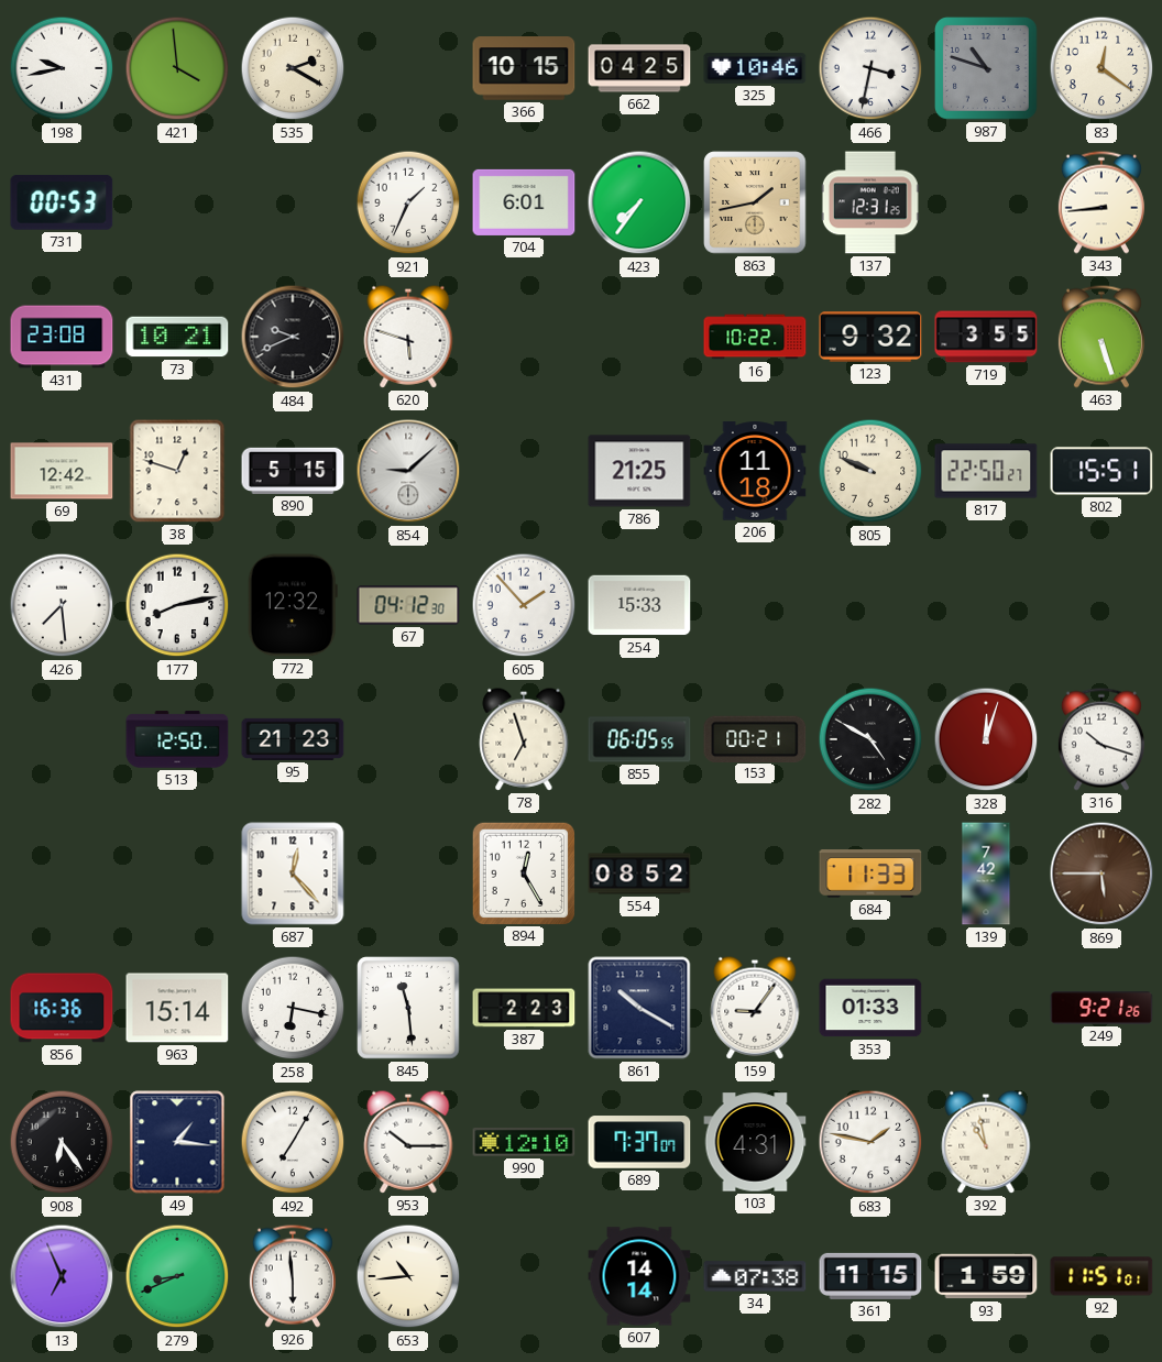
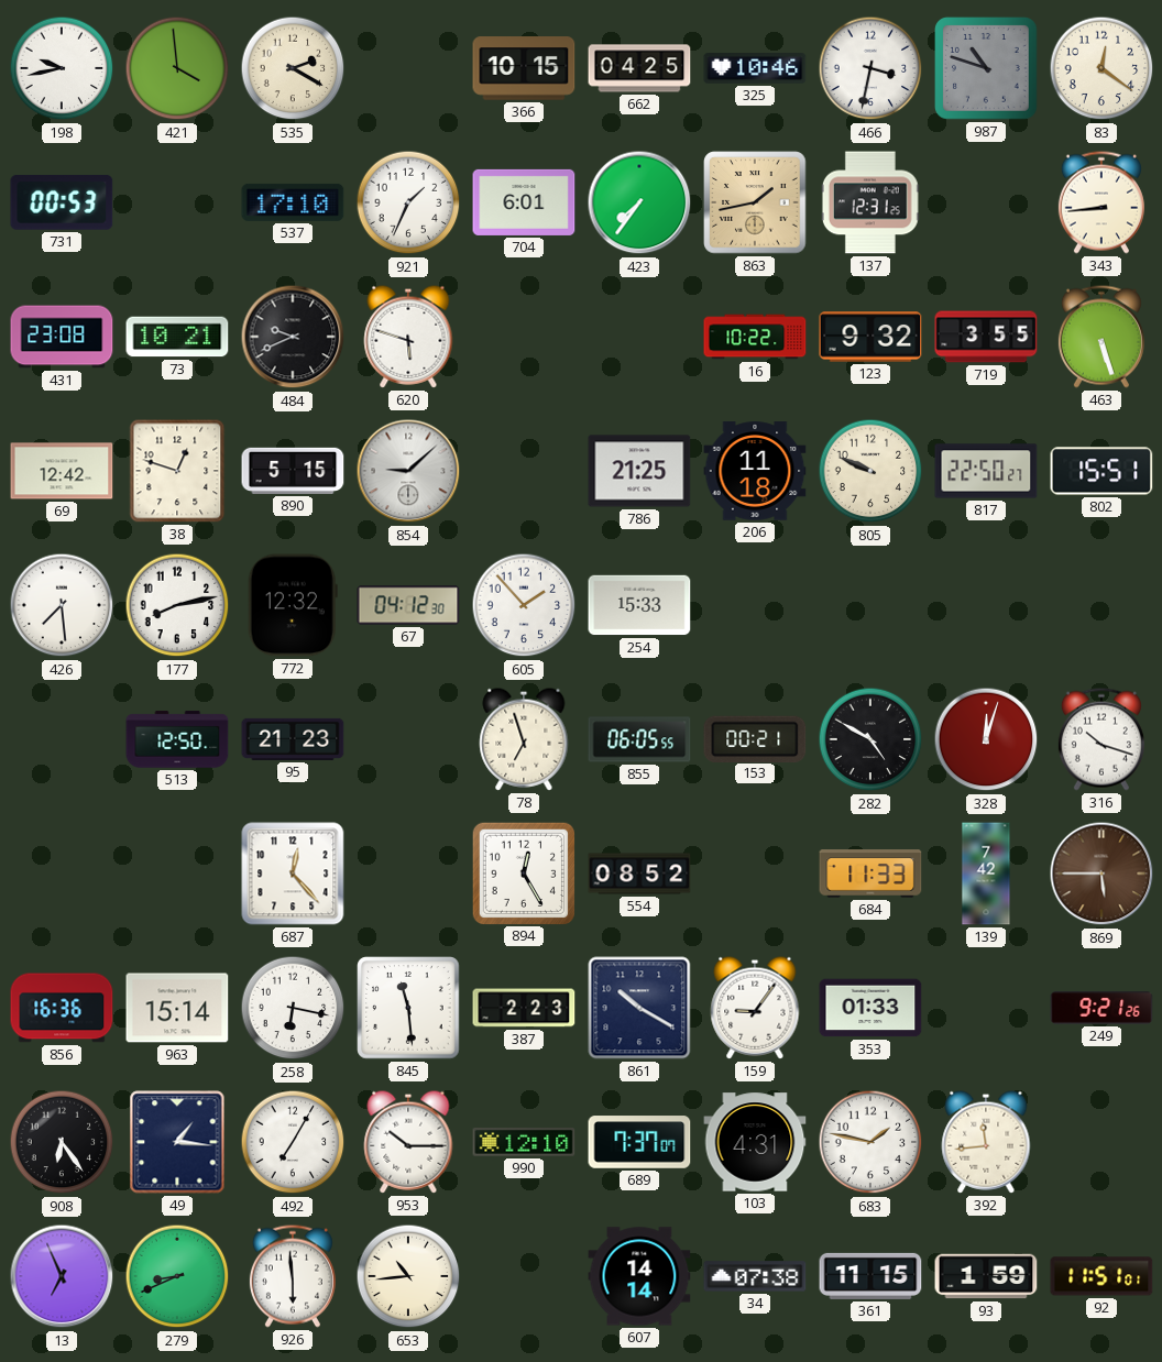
537: none -> 17:10 (293, 202)
392: 10:58 -> 11:44 (986, 1142)
